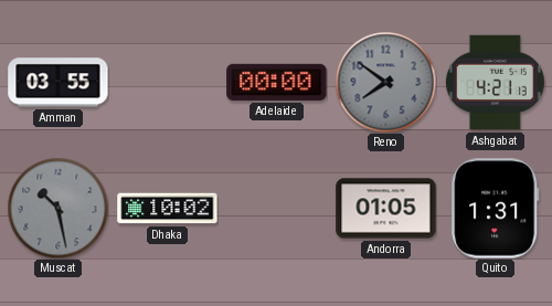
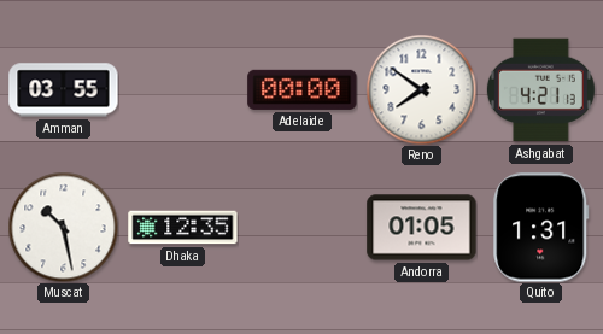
Reno dial: grey -> white (421, 89)
Muscat dial: grey -> white (63, 227)
Dhaka: 10:02 -> 12:35 (183, 228)
